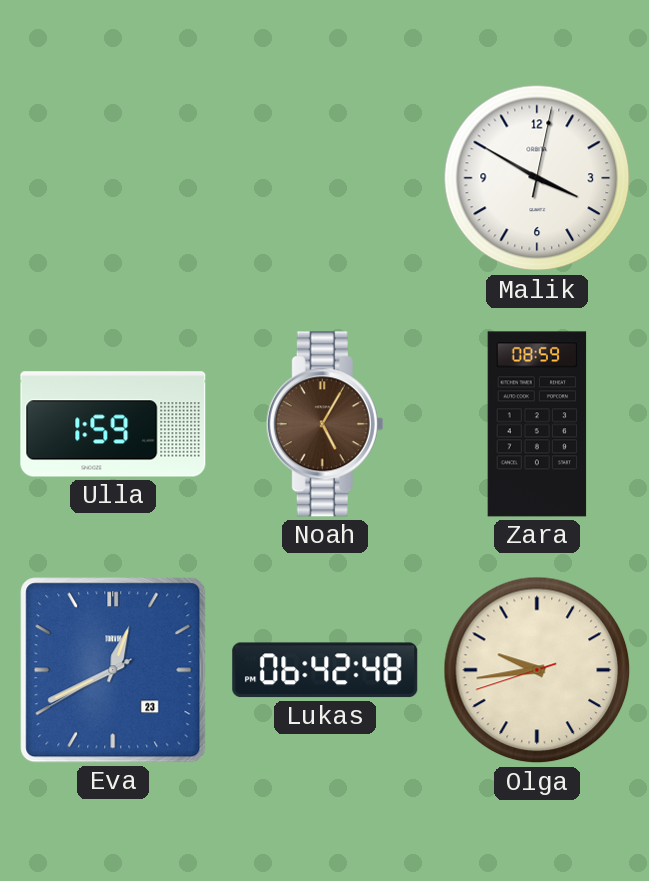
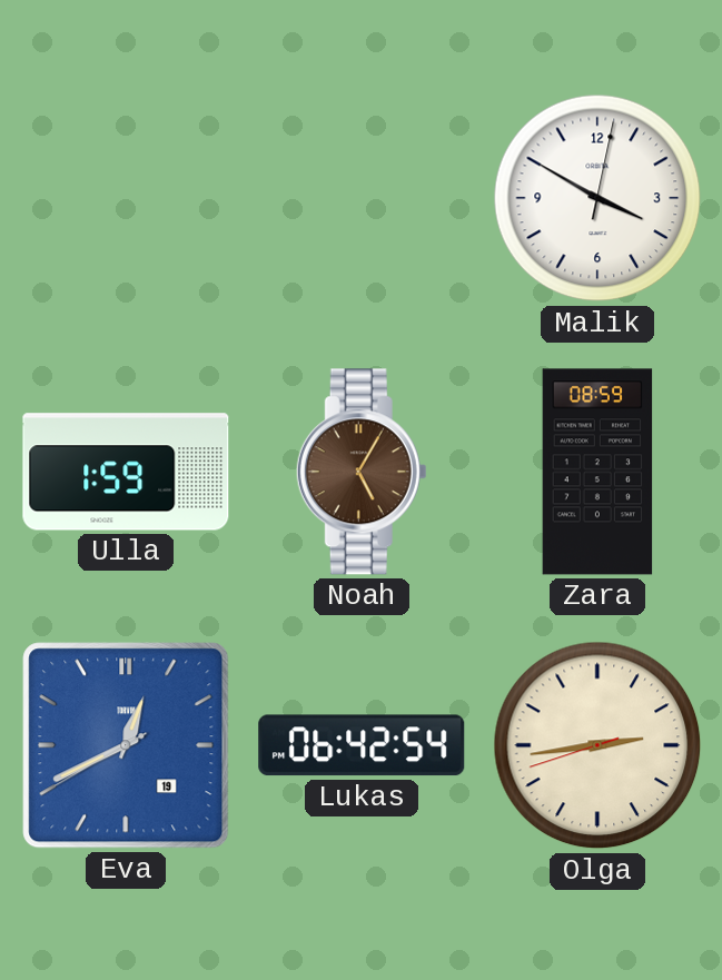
Eva date: 23 -> 19 (126, 745)
Lukas: 06:42:48 -> 06:42:54 (362, 745)
Olga: 9:43 -> 2:43 (597, 745)
